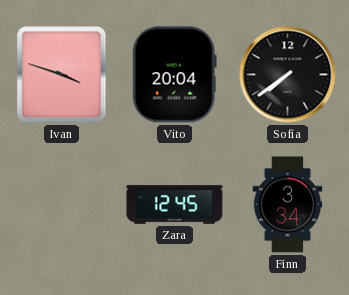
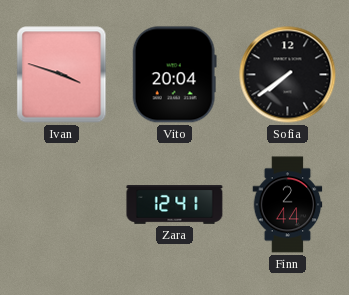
Zara: 12:45 -> 12:41 (175, 205)
Finn: 3:34 -> 2:44 (288, 205)
